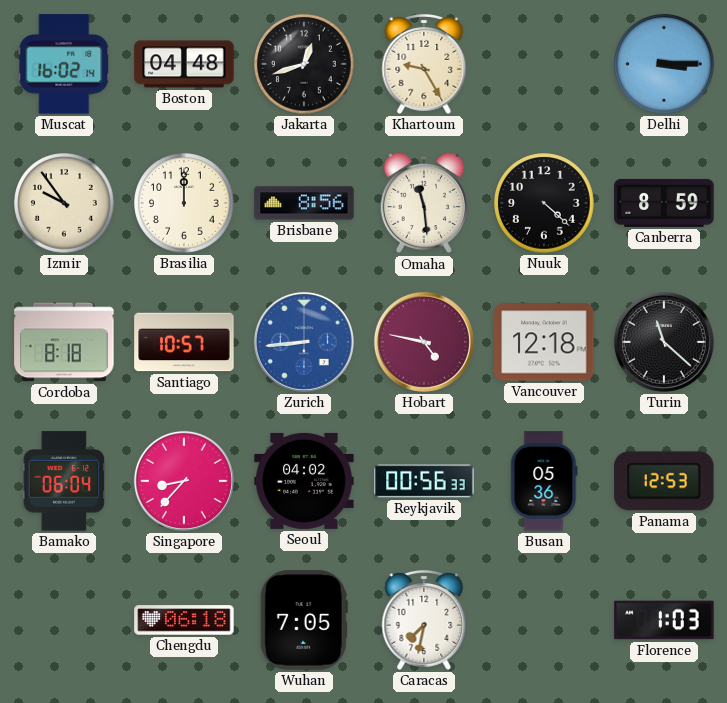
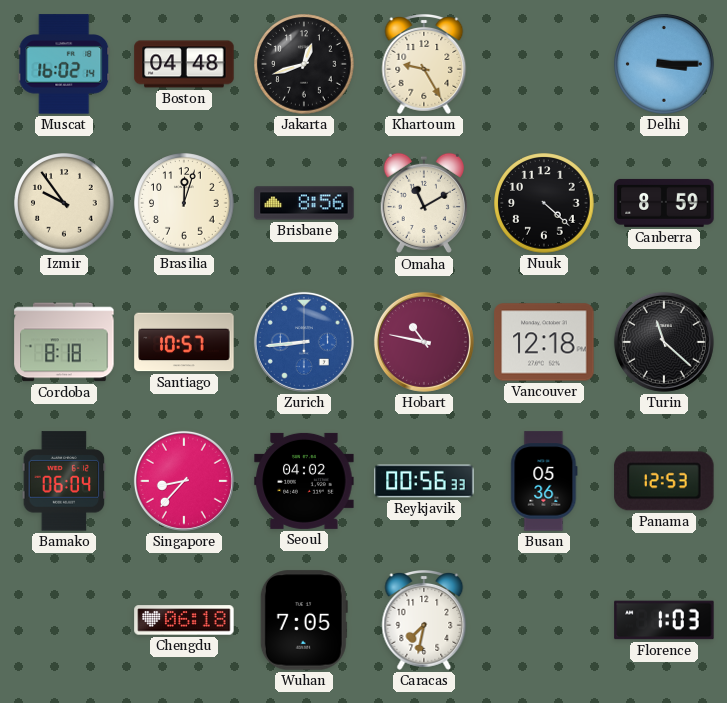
Brasilia: 12:00 -> 12:03 (184, 203)
Omaha: 11:29 -> 11:10 (424, 203)
Hobart: 4:47 -> 10:47 (424, 342)
